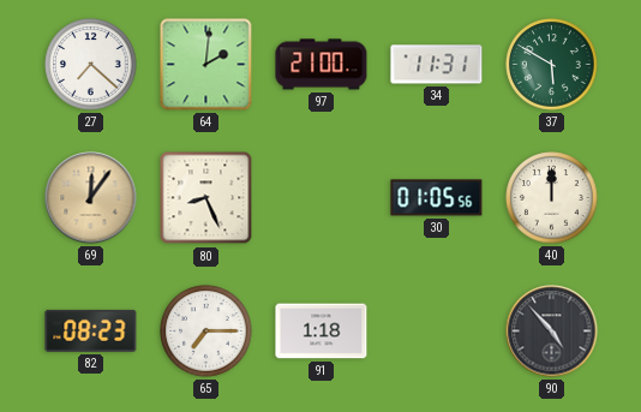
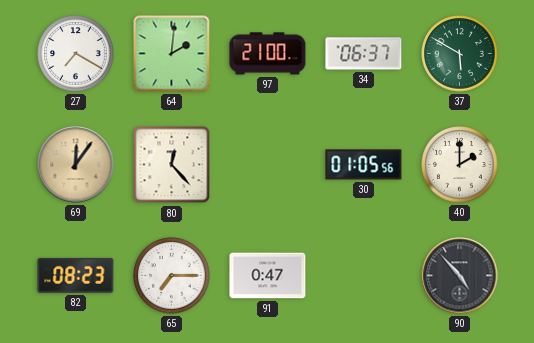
27: 7:22 -> 7:20 (76, 54)
34: 11:31 -> 06:37 (364, 54)
80: 8:26 -> 12:23 (172, 165)
40: 12:00 -> 2:00 (460, 165)
91: 1:18 -> 0:47 (268, 276)
